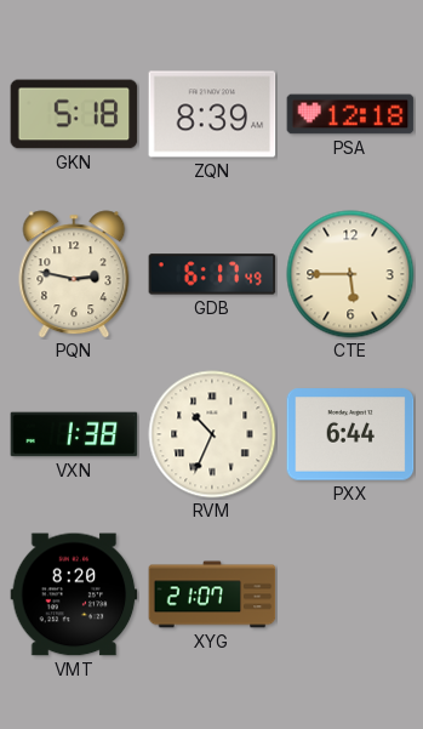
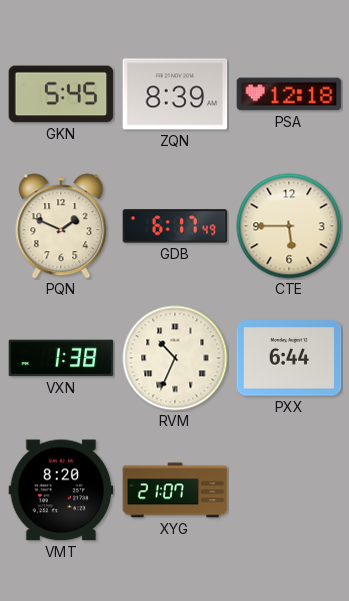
GKN: 5:18 -> 5:45 (61, 94)
PQN: 2:47 -> 1:49 (61, 226)
